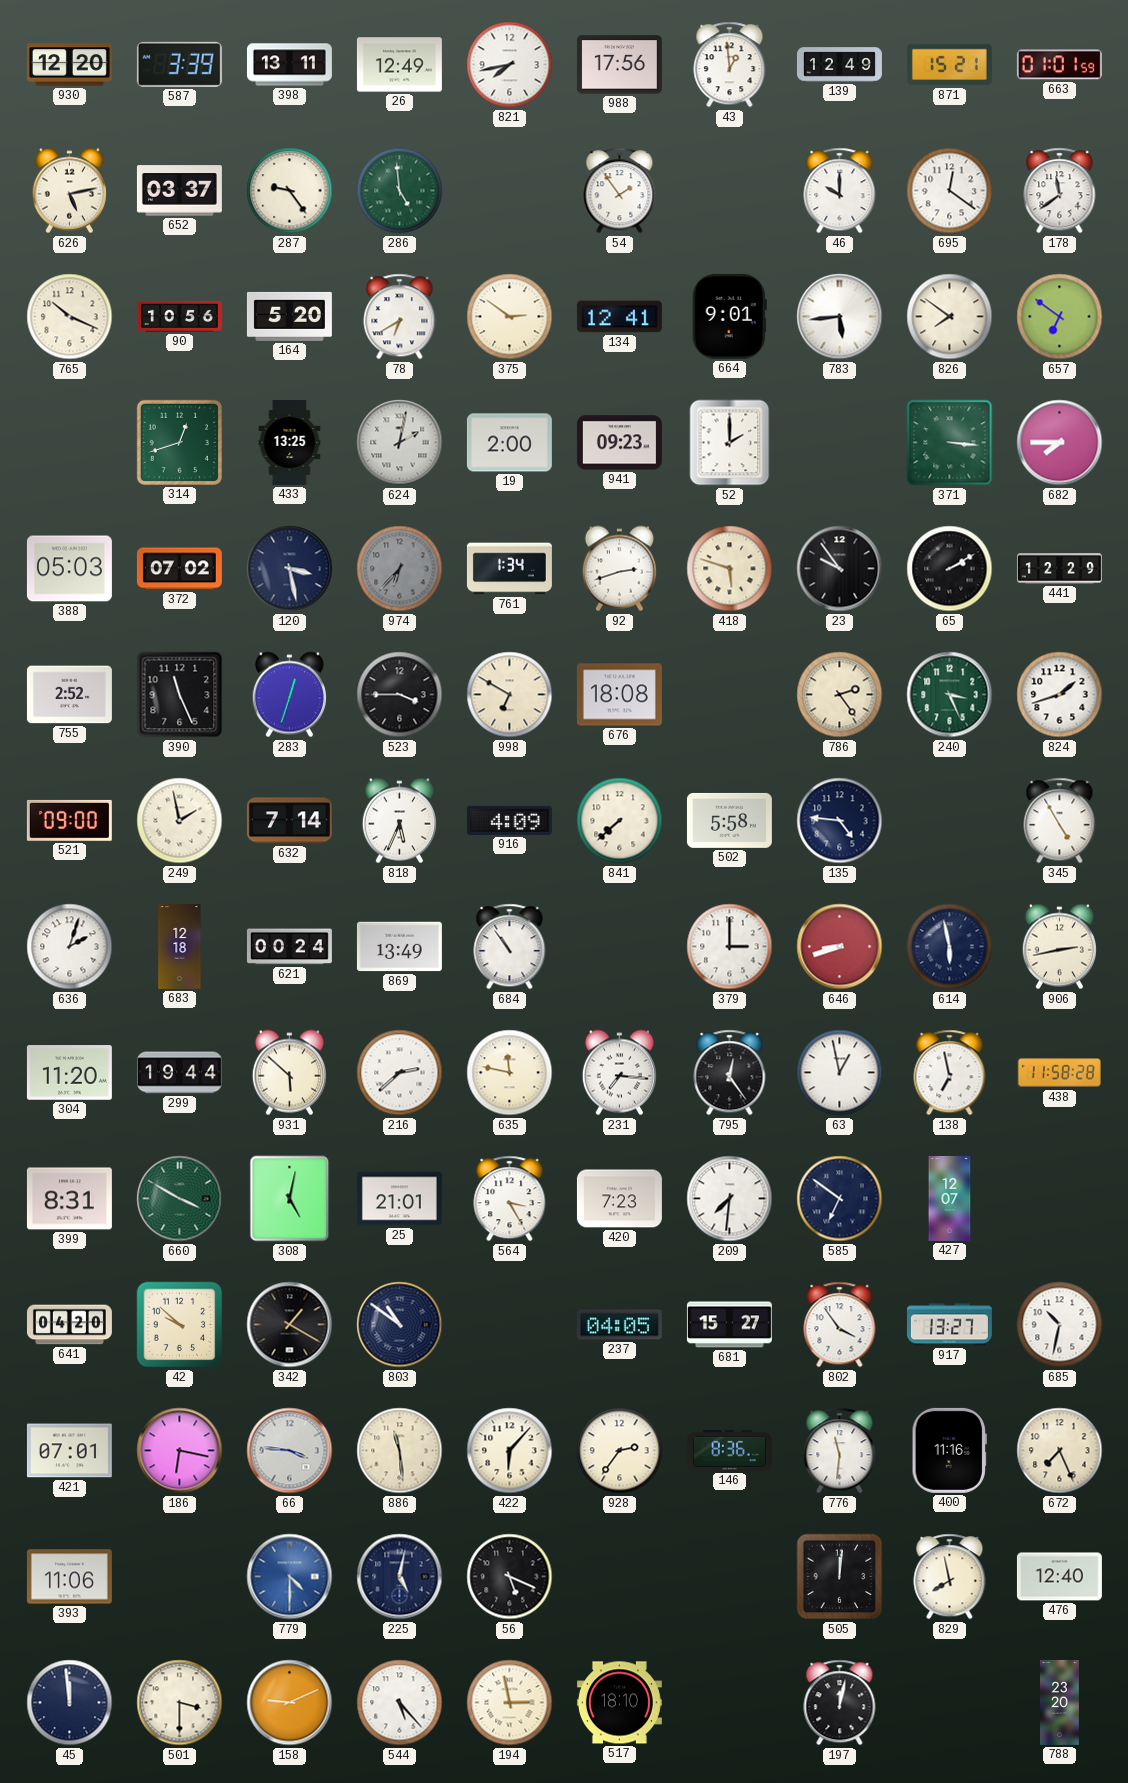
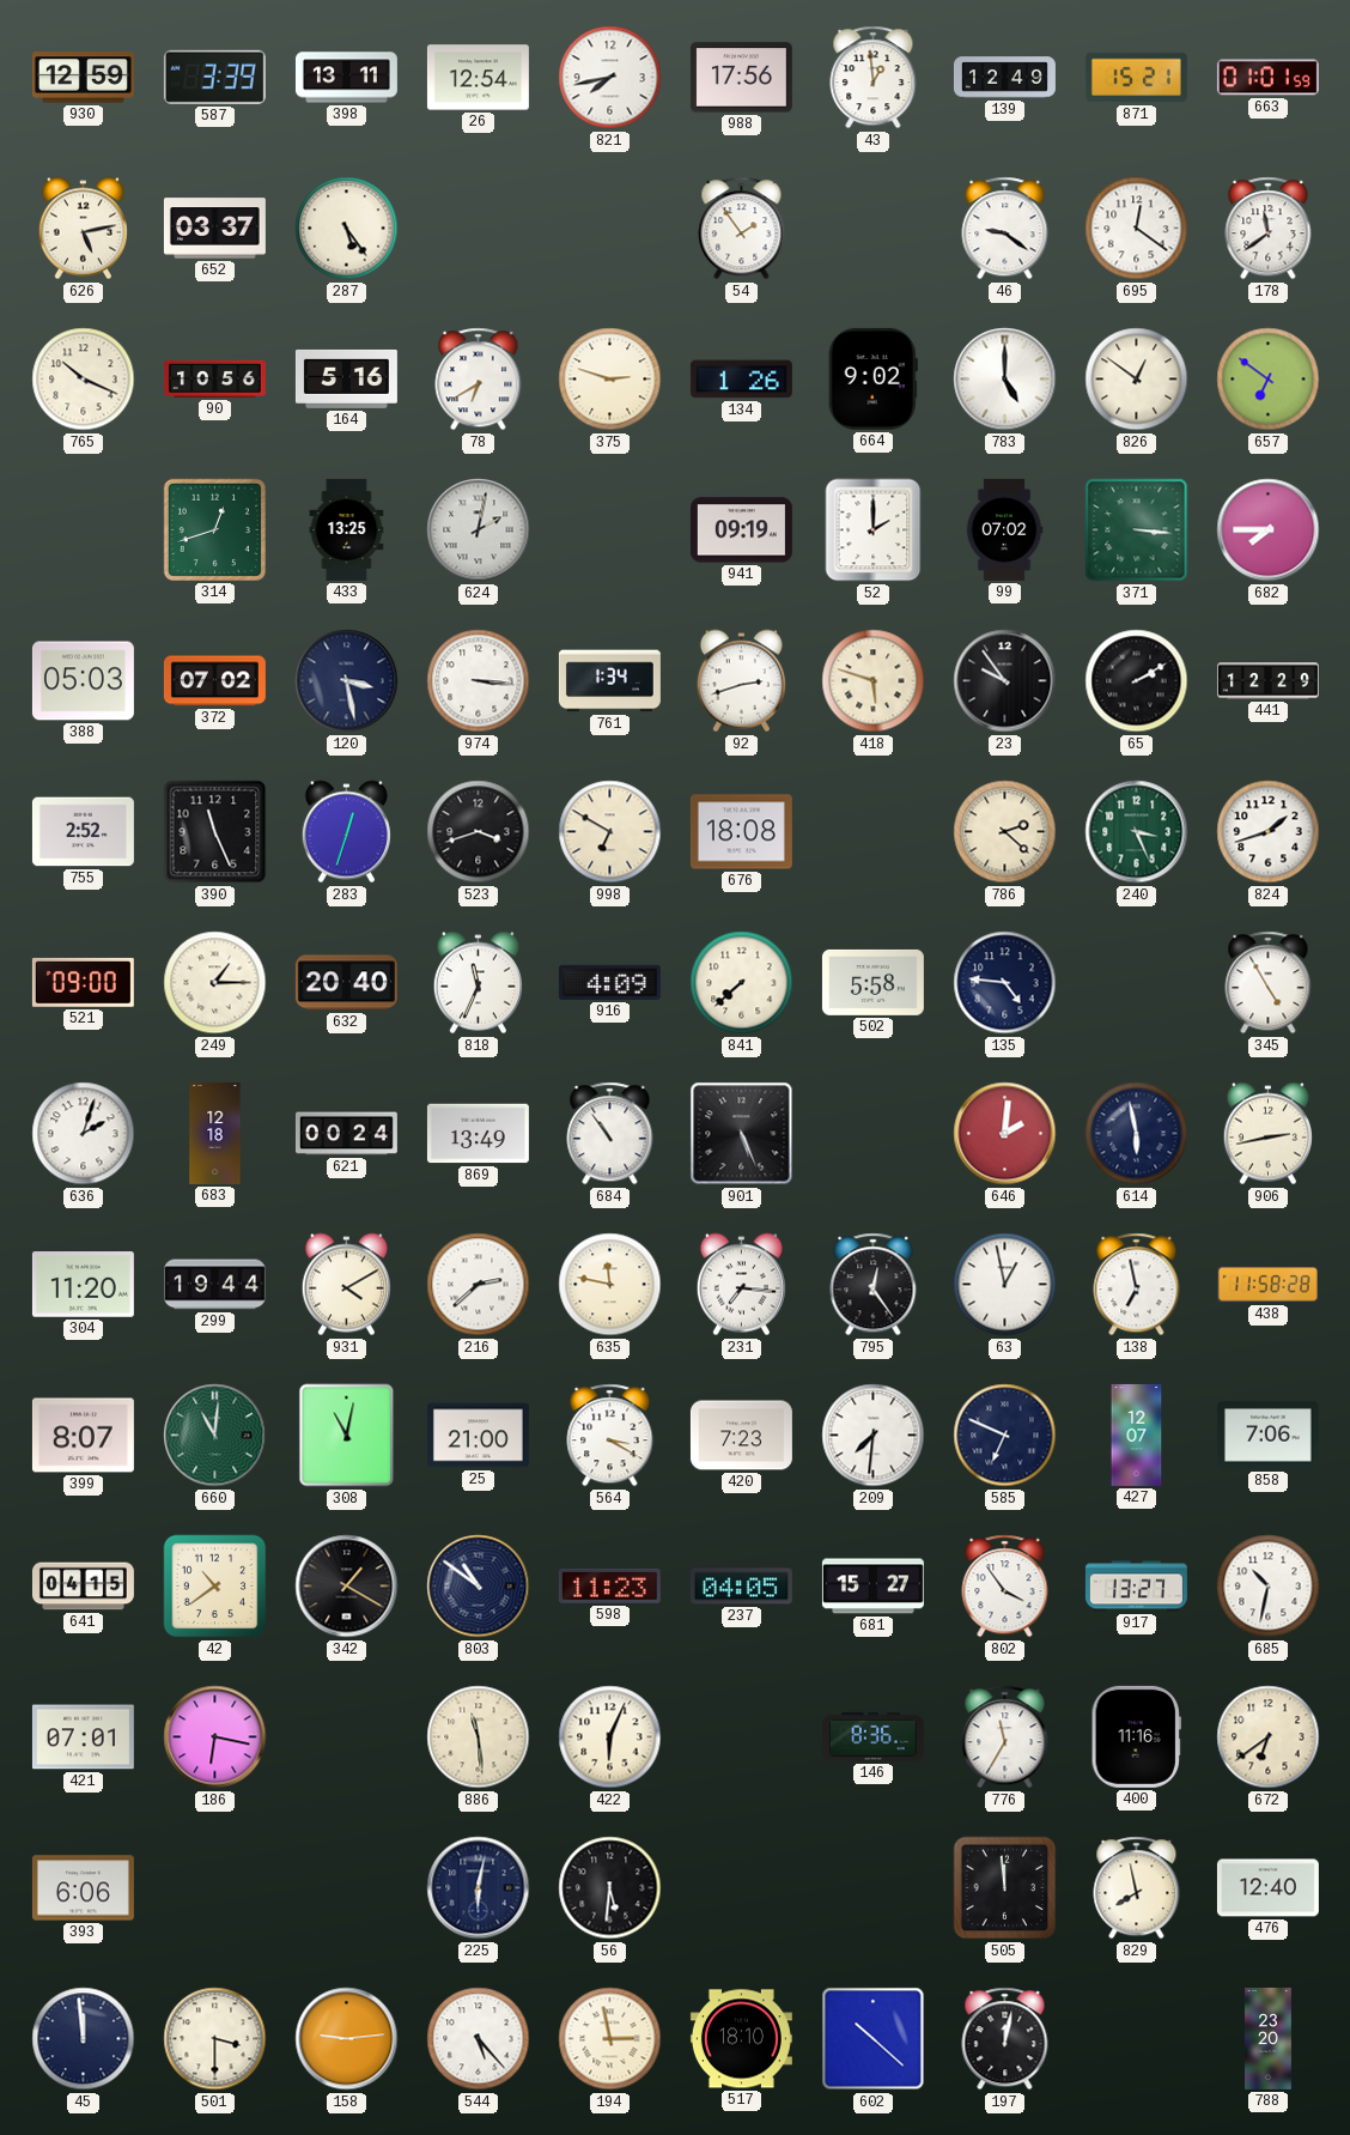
930: 12:20 -> 12:59 (83, 78)
26: 12:49 -> 12:54 (478, 78)
287: 9:24 -> 5:24 (347, 229)
286: 4:59 -> none (400, 191)
46: 10:00 -> 9:21 (1005, 229)
164: 5:20 -> 5:16 (346, 378)
375: 2:51 -> 2:48 (610, 380)
134: 12:41 -> 1:26 (741, 380)
664: 9:01 -> 9:02 (872, 378)
783: 5:44 -> 5:00 (1005, 380)
826: 7:51 -> 12:51 (1137, 380)
19: 2:00 -> none (509, 443)
941: 09:23 -> 09:19 (741, 530)
99: none -> 07:02 (1004, 529)
974: 6:37 -> 3:16 (479, 681)
974 dial: grey -> white (479, 681)
523: 3:45 -> 3:42 (479, 832)
786: 2:24 -> 2:22 (1005, 832)
249: 1:58 -> 1:15 (215, 983)
632: 7:14 -> 20:40 (346, 983)
818: 5:34 -> 11:34 (478, 983)
901: none -> 5:26 (742, 1134)
379: 3:00 -> none (730, 947)
646: 8:42 -> 2:01 (1005, 1134)
931: 5:52 -> 4:10 (346, 1285)
399: 8:31 -> 8:07 (83, 1436)
660: 3:50 -> 11:01 (215, 1436)
308: 5:02 -> 11:02 (347, 1436)
25: 21:01 -> 21:00 (478, 1436)
564: 3:25 -> 3:20 (610, 1436)
585: 6:51 -> 6:49 (1005, 1436)
858: none -> 7:06 (1267, 1436)
641: 04:20 -> 04:15 (83, 1587)
42: 9:52 -> 10:39 (215, 1587)
598: none -> 11:23 (609, 1585)
66: 3:46 -> none (290, 1451)
422: 6:07 -> 6:04 (610, 1737)
928: 2:36 -> none (620, 1451)
776: 11:31 -> 11:35 (1005, 1737)
672: 7:26 -> 6:39 (1269, 1737)
393: 11:06 -> 6:06 (83, 1888)
779: 4:30 -> none (290, 1577)
225: 5:02 -> 6:02 (479, 1888)
56: 5:19 -> 5:31 (610, 1888)
505: 12:01 -> 11:59 (1005, 1888)
158: 9:11 -> 9:14 (347, 2039)
602: none -> 10:22 (874, 2039)
